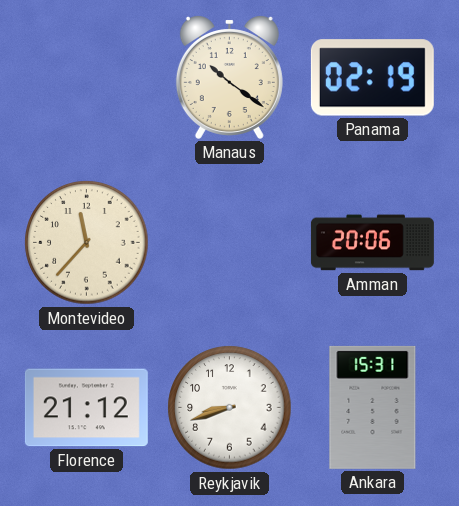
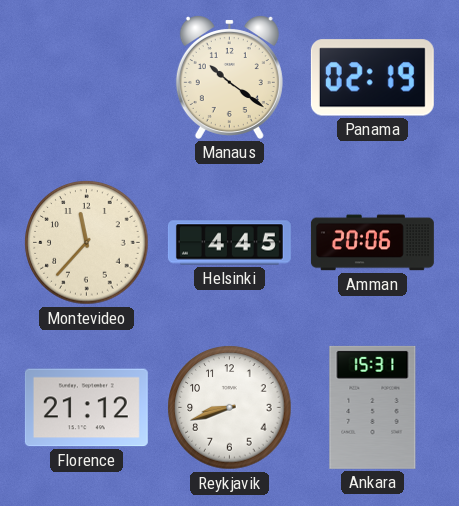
Helsinki: none -> 4:45 (229, 243)
